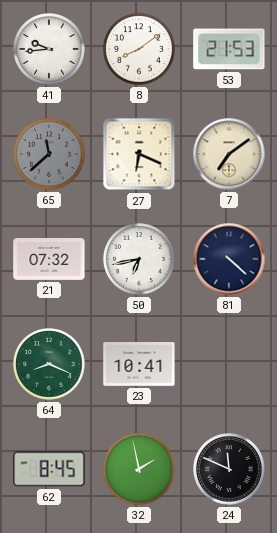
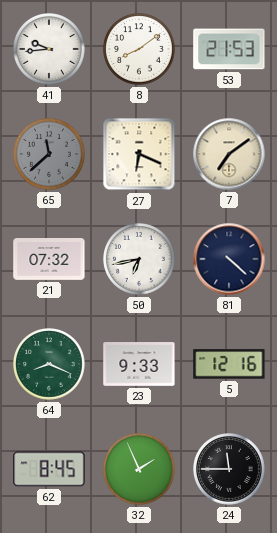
23: 10:41 -> 9:33 (139, 364)
5: none -> 12:16 (229, 364)
32: 1:58 -> 1:56 (140, 470)
24: 11:49 -> 11:45 (230, 470)
